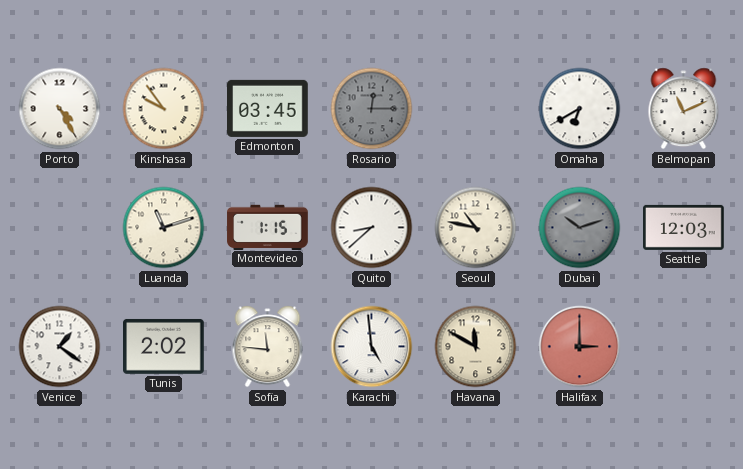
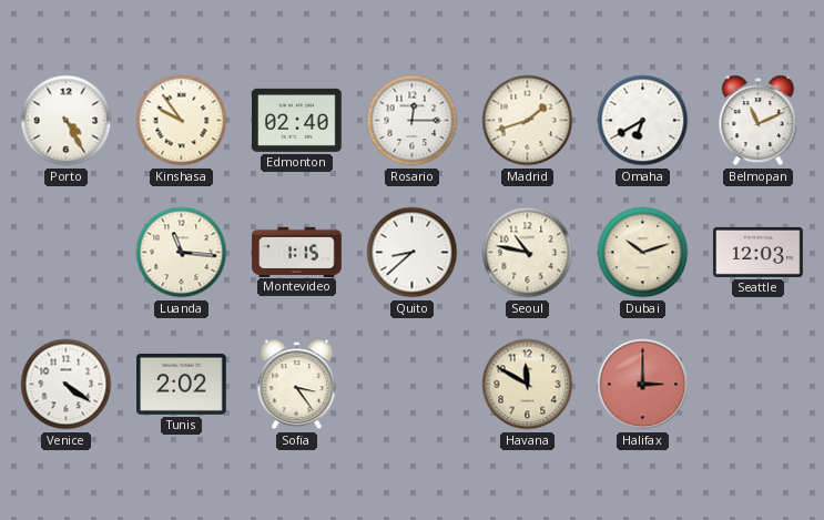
Edmonton: 03:45 -> 02:40 (297, 120)
Rosario dial: grey -> white (413, 121)
Madrid: none -> 1:42 (528, 121)
Luanda: 11:12 -> 11:16 (182, 253)
Dubai dial: grey -> cream (643, 253)
Venice: 1:21 -> 4:21 (67, 385)
Sofia: 11:46 -> 3:24 (297, 385)
Karachi: 4:59 -> none (372, 347)
